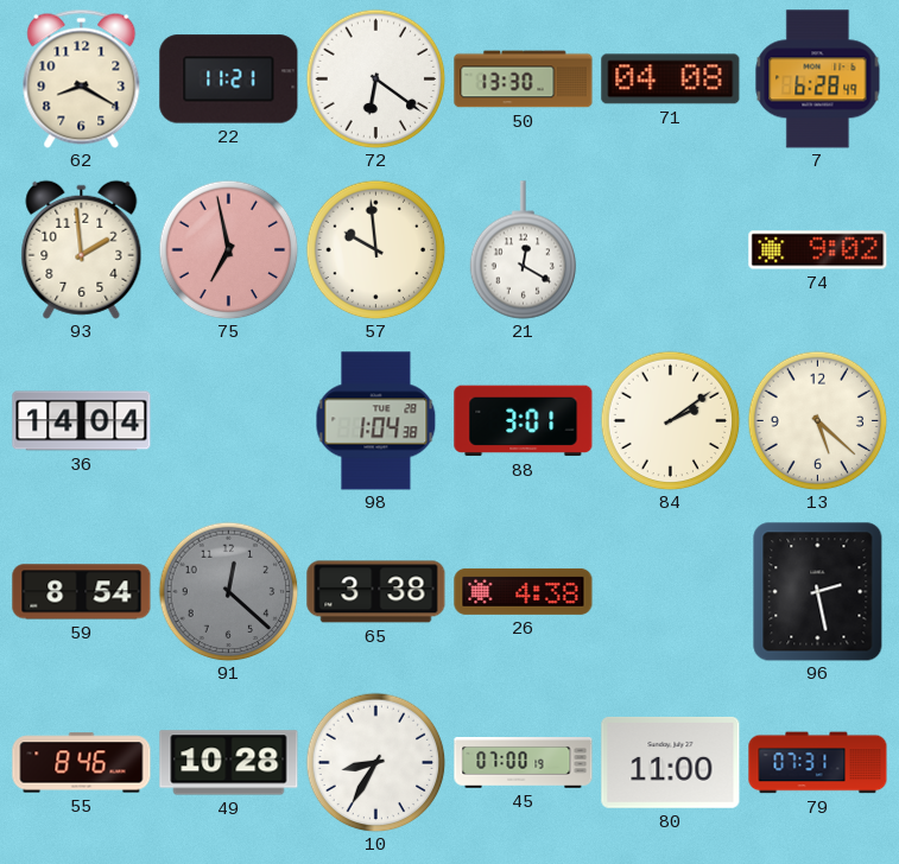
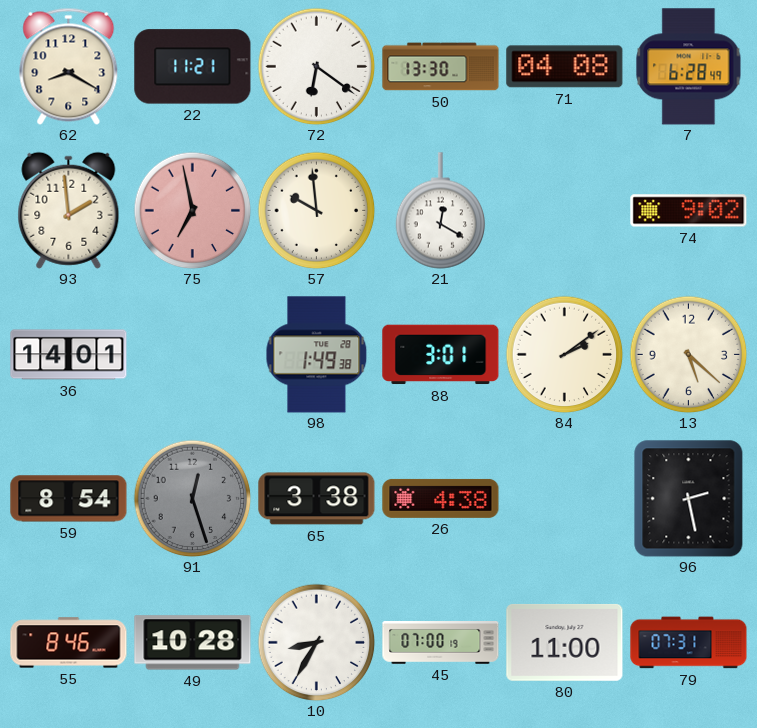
36: 14:04 -> 14:01 (69, 355)
98: 1:04 -> 1:49 (317, 355)
91: 12:22 -> 12:27 (192, 498)
